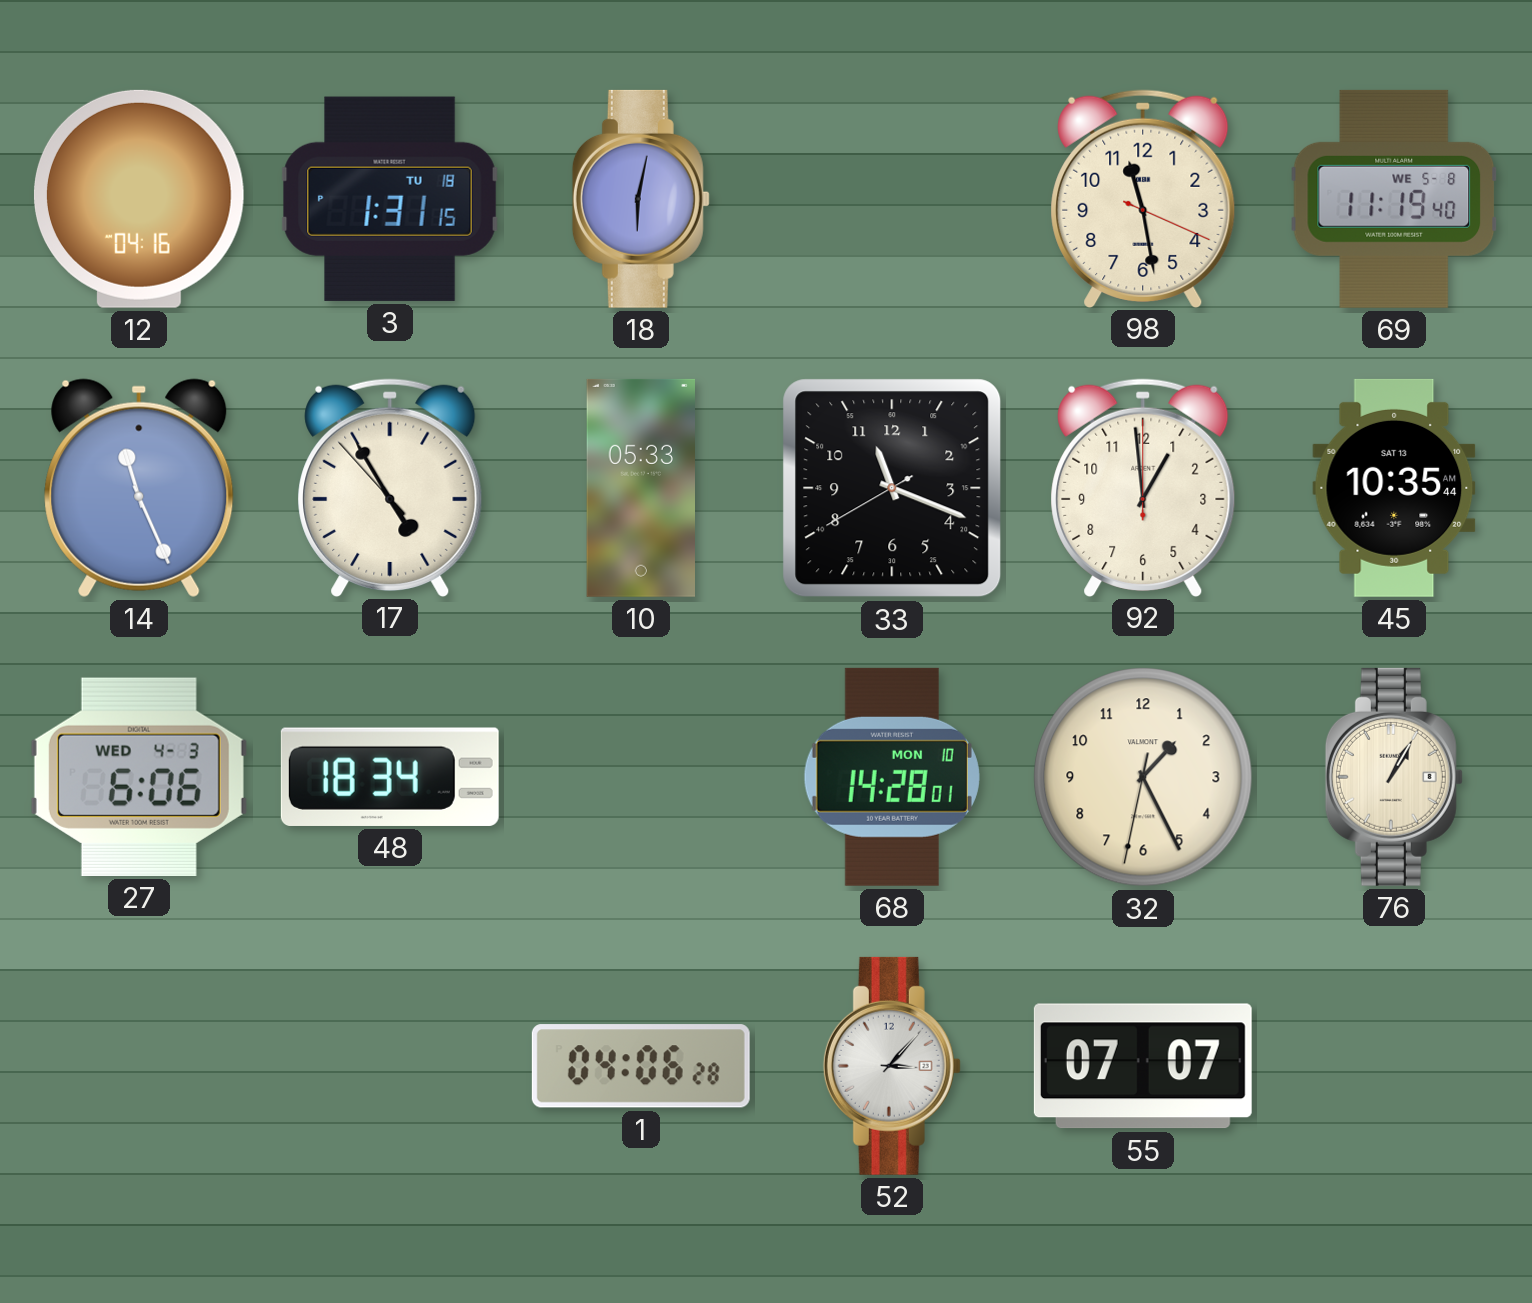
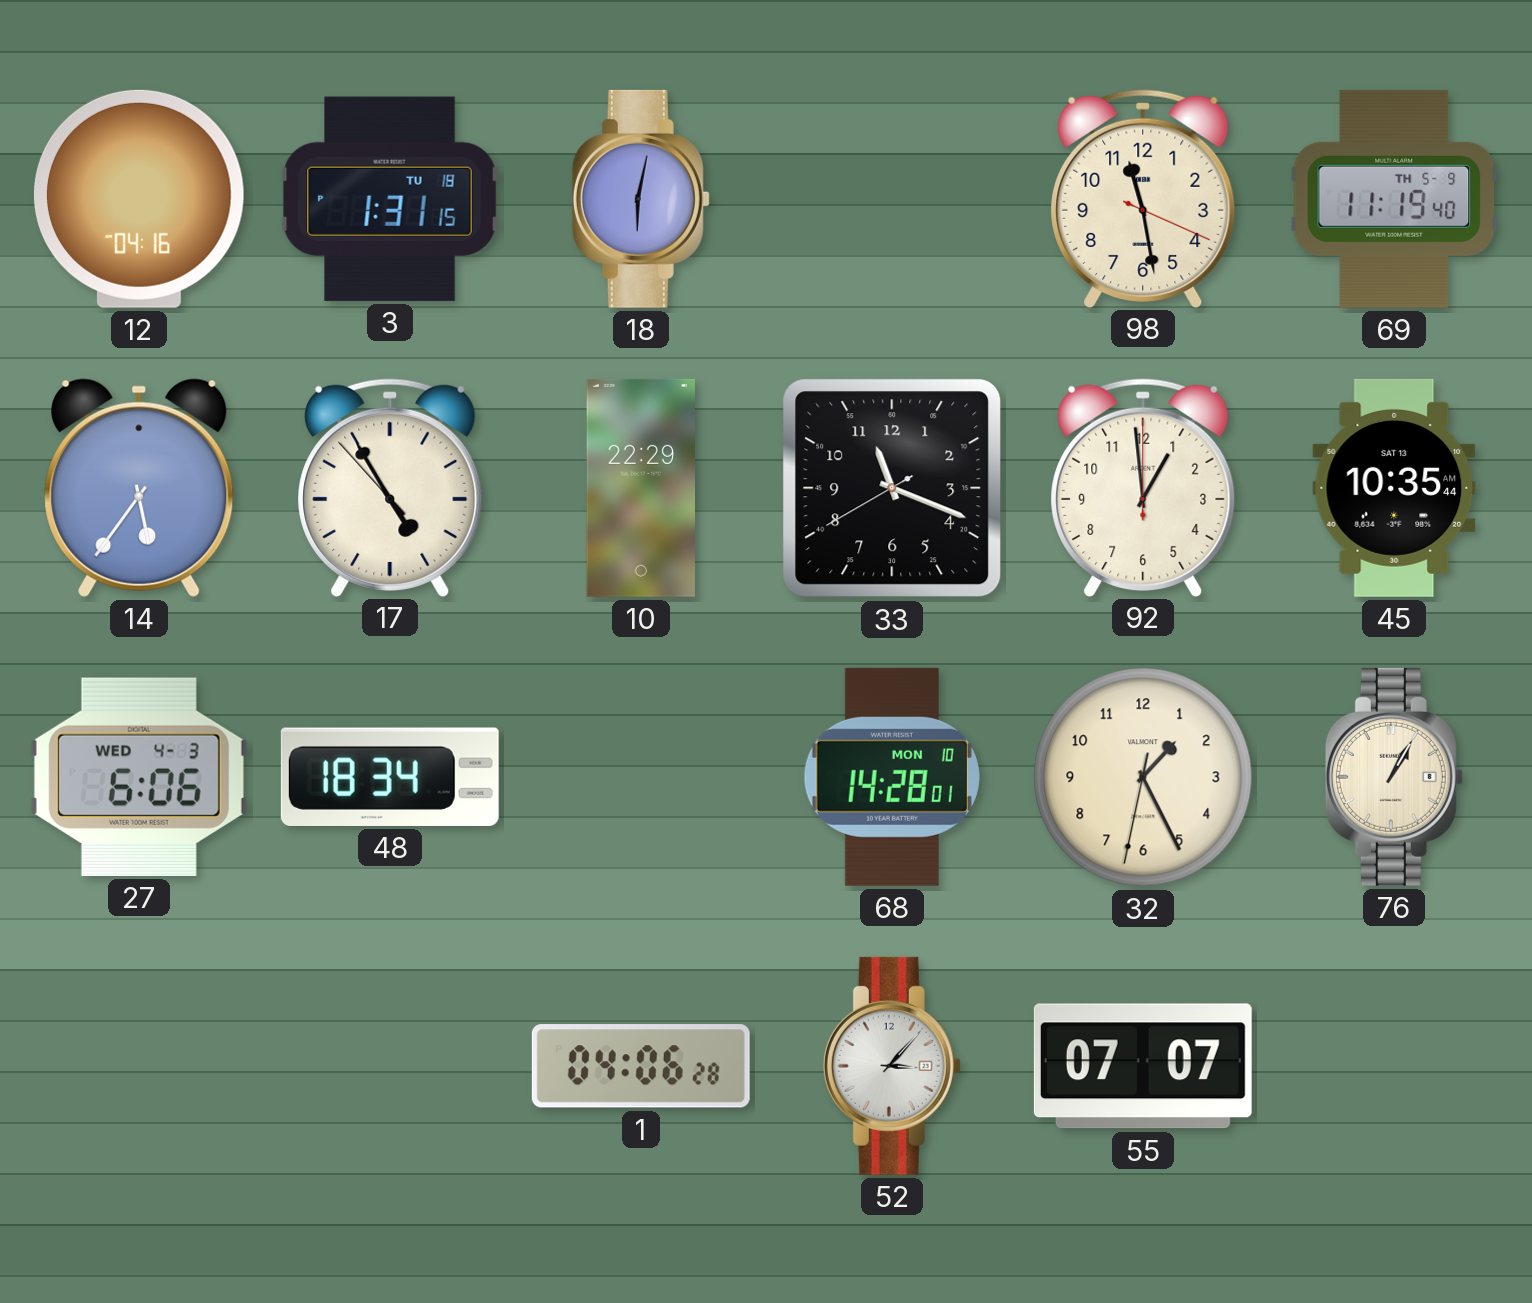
69 date: WE 5-8 -> TH 5-9 (1394, 199)
14: 11:26 -> 5:36 (139, 488)
10: 05:33 -> 22:29 (640, 488)
